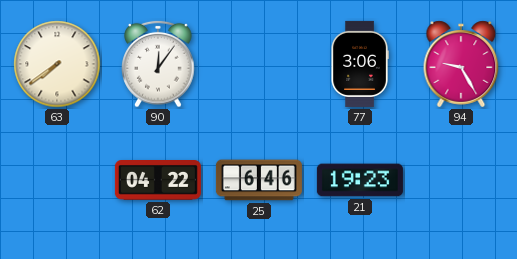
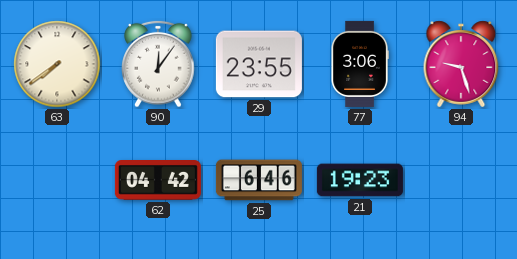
29: none -> 23:55 (259, 64)
94: 9:25 -> 9:27 (461, 64)
62: 04:22 -> 04:42 (158, 181)
